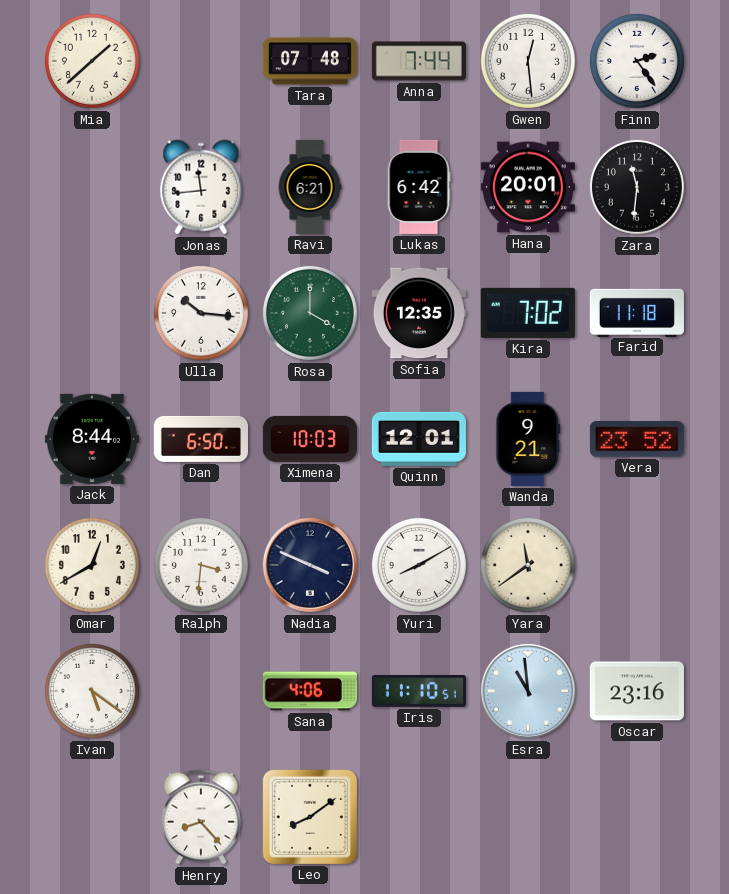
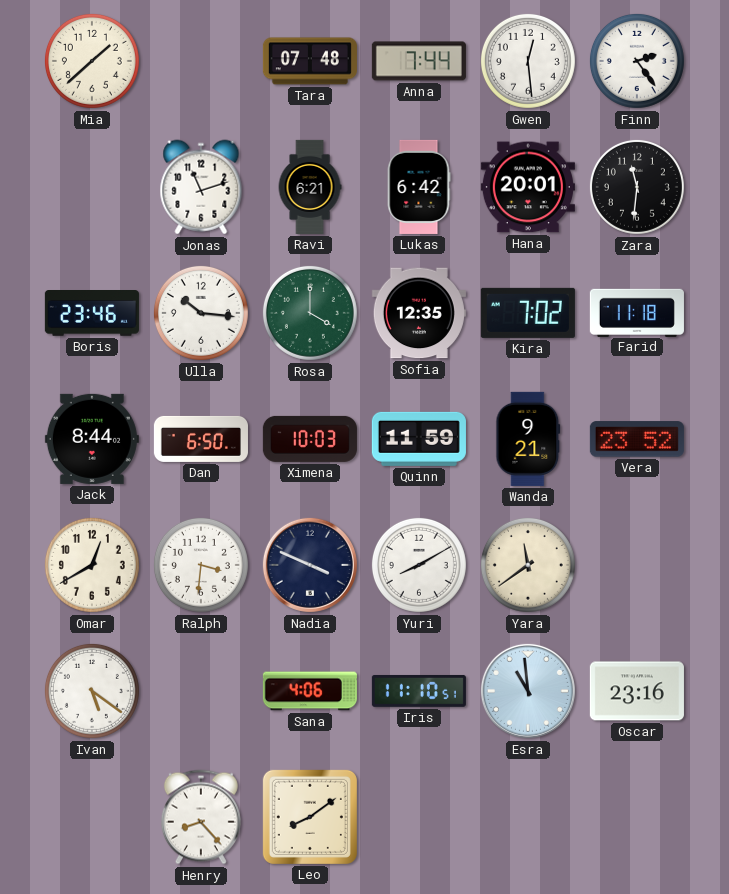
Jonas: 11:44 -> 11:12 (201, 187)
Boris: none -> 23:46 (92, 313)
Quinn: 12:01 -> 11:59 (419, 439)
